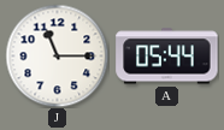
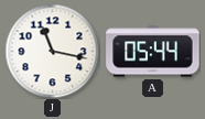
J: 11:15 -> 11:17 (52, 51)
